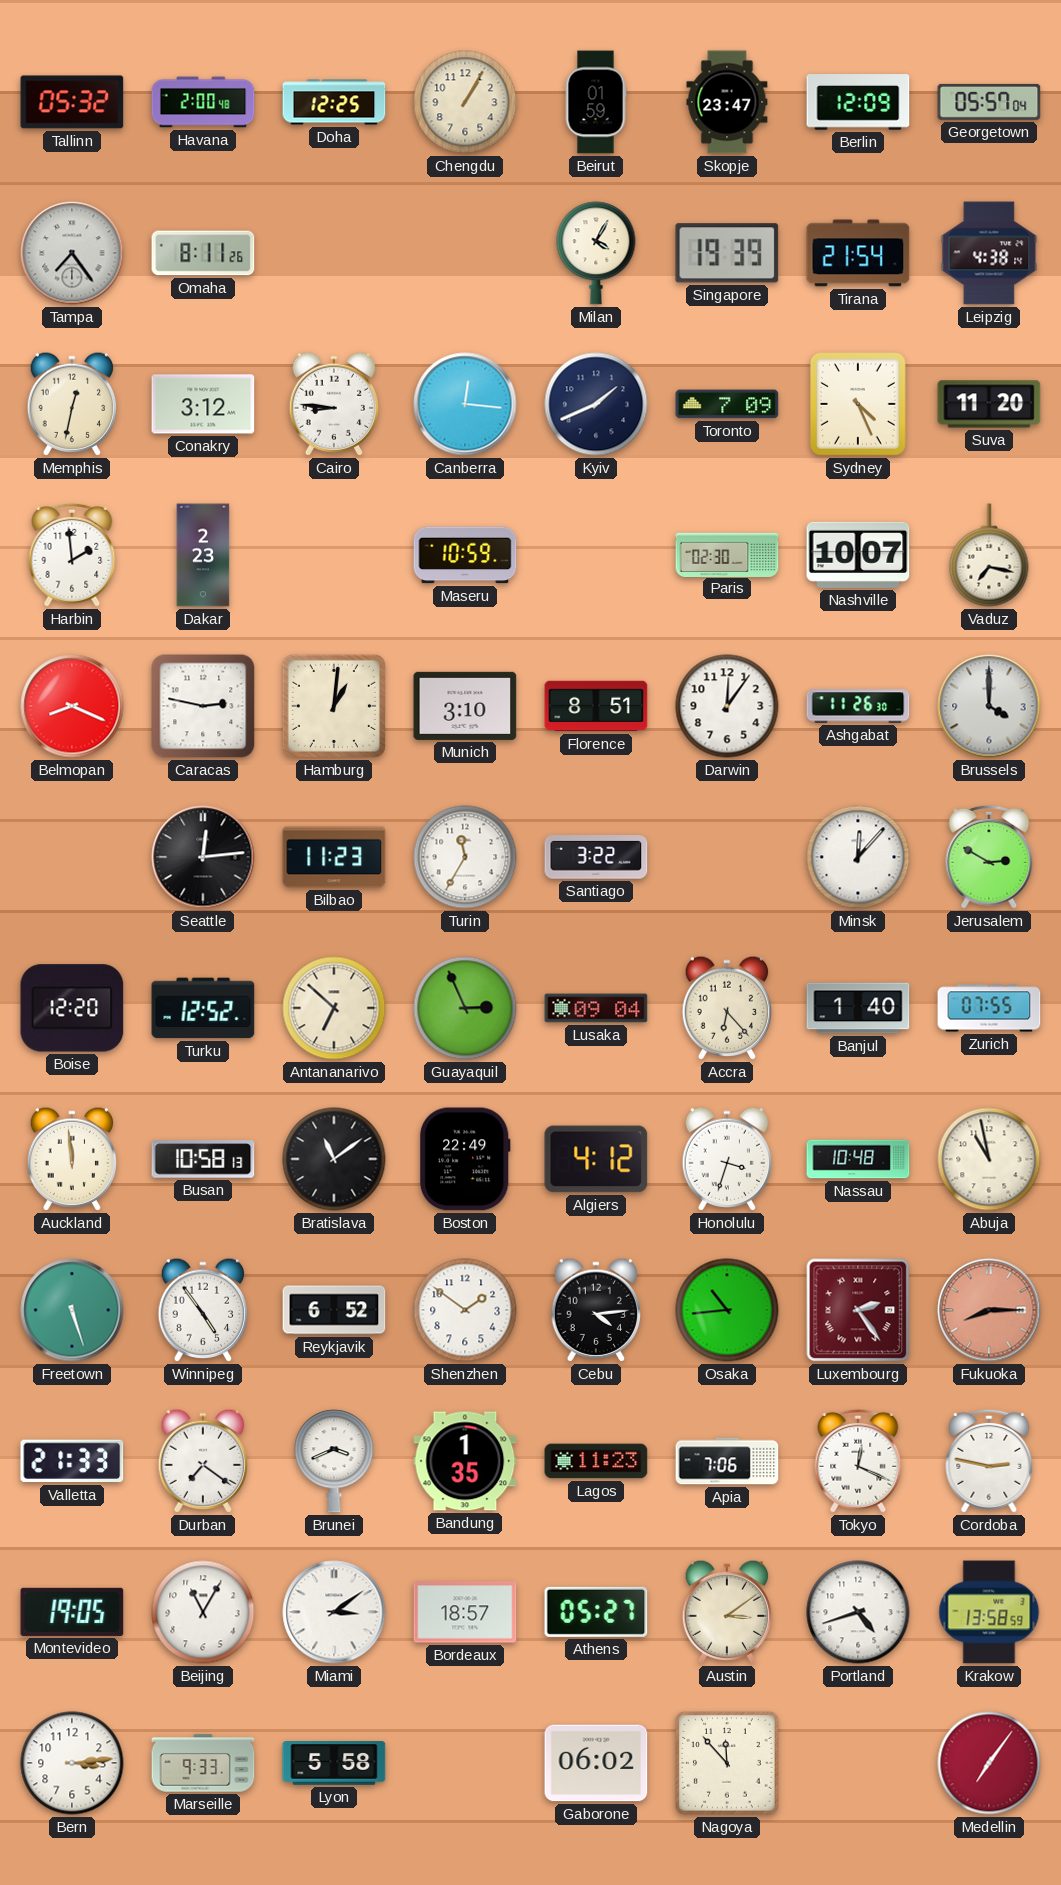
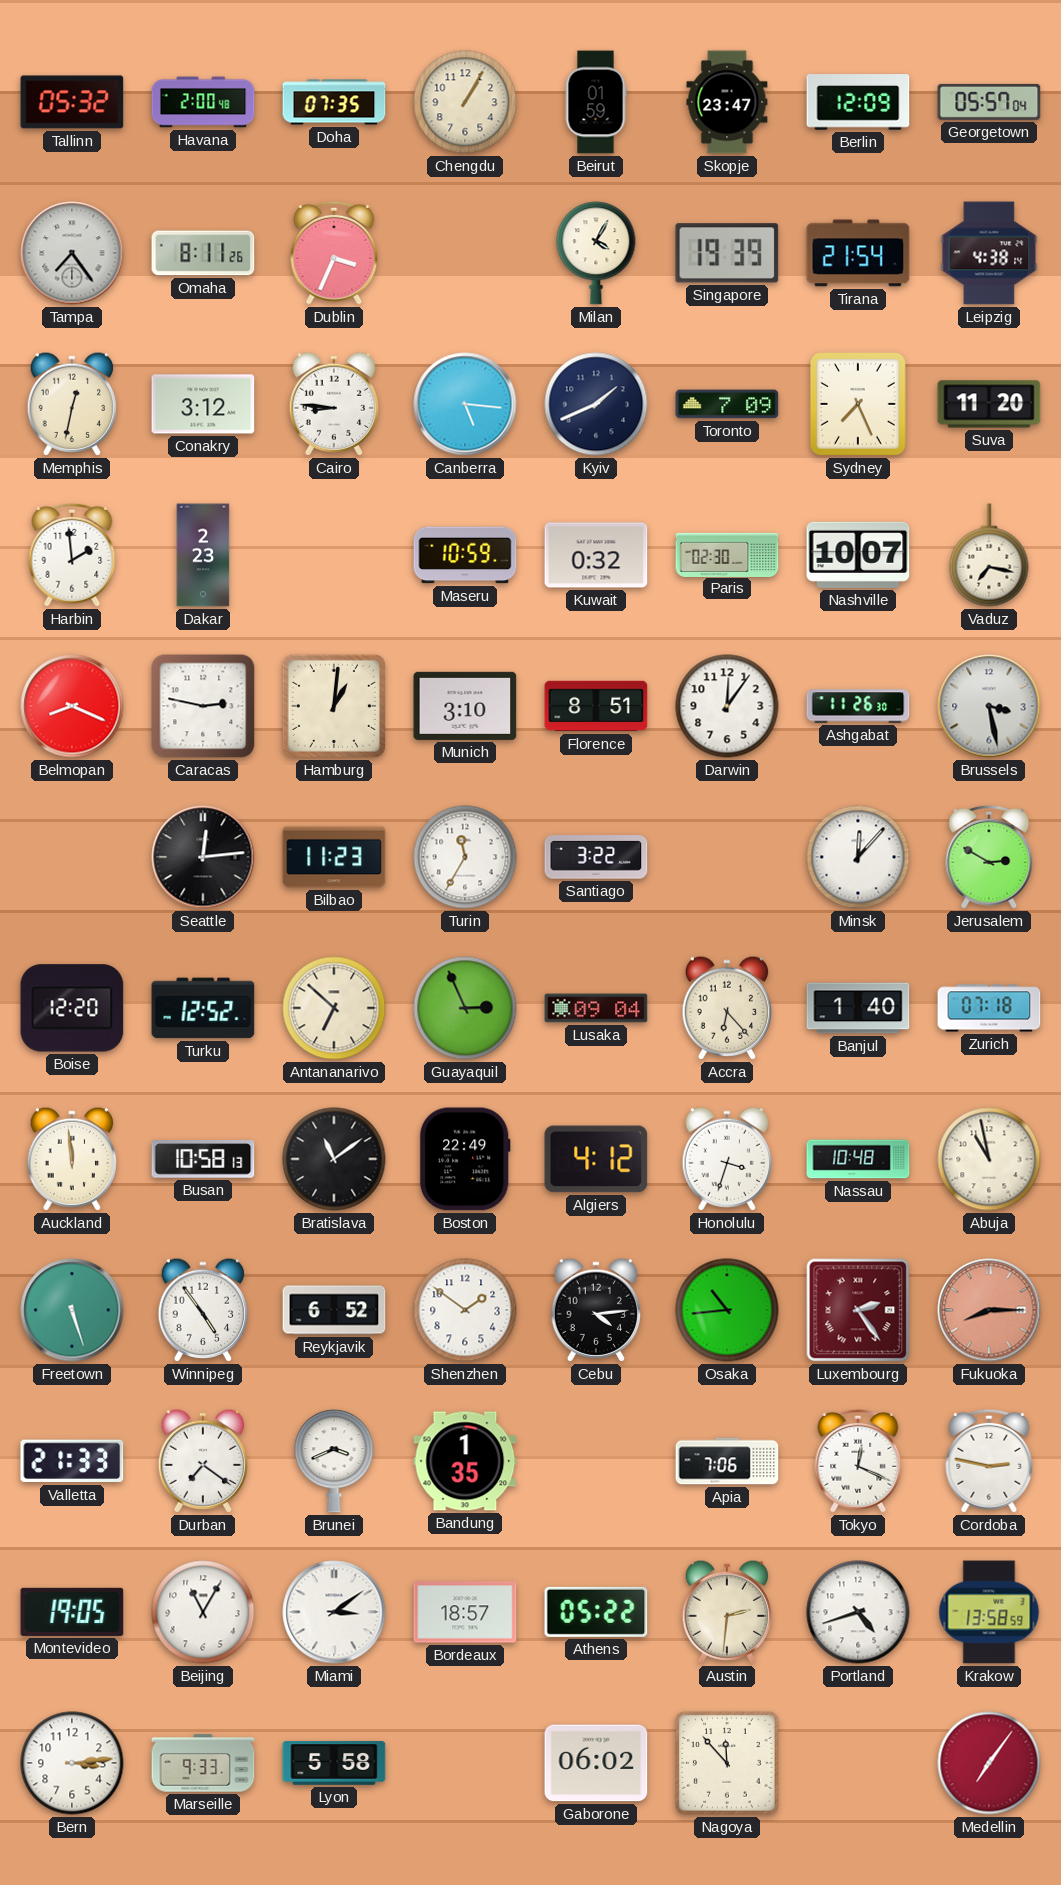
Doha: 12:25 -> 07:35 (334, 102)
Dublin: none -> 3:34 (334, 253)
Canberra: 12:16 -> 5:16 (465, 404)
Sydney: 4:26 -> 7:26 (858, 405)
Kuwait: none -> 0:32 (596, 555)
Brussels: 4:00 -> 3:28 (989, 706)
Zurich: 07:55 -> 07:18 (989, 1008)
Lagos: 11:23 -> none (596, 1461)
Athens: 05:27 -> 05:22 (596, 1612)
Austin: 3:09 -> 2:31 (726, 1612)
